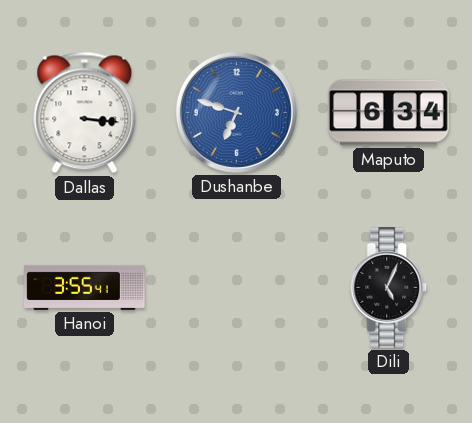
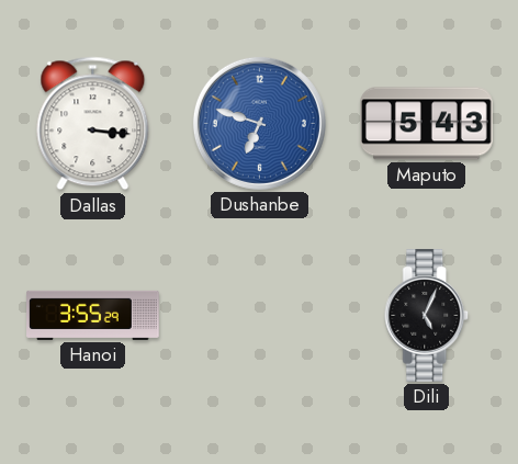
Maputo: 6:34 -> 5:43 (427, 124)
Hanoi: 3:55:41 -> 3:55:29 (93, 315)
